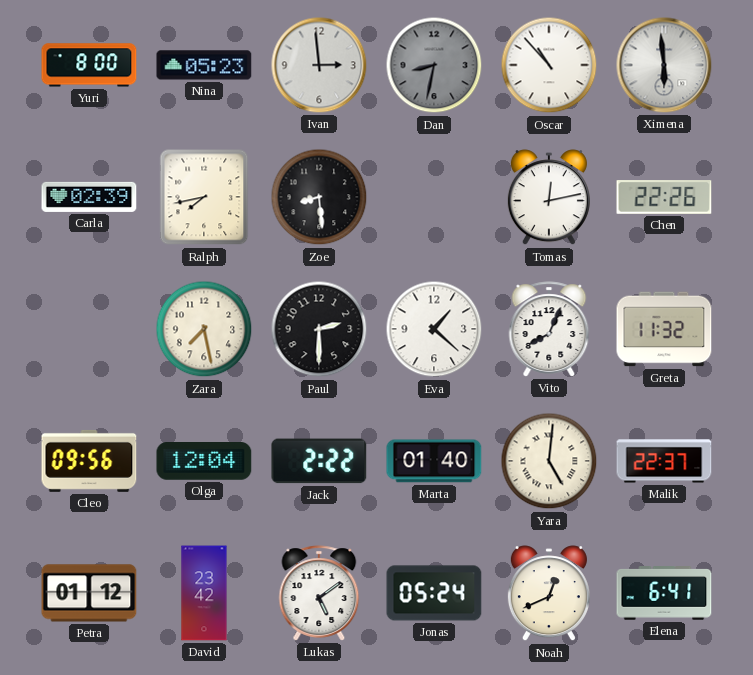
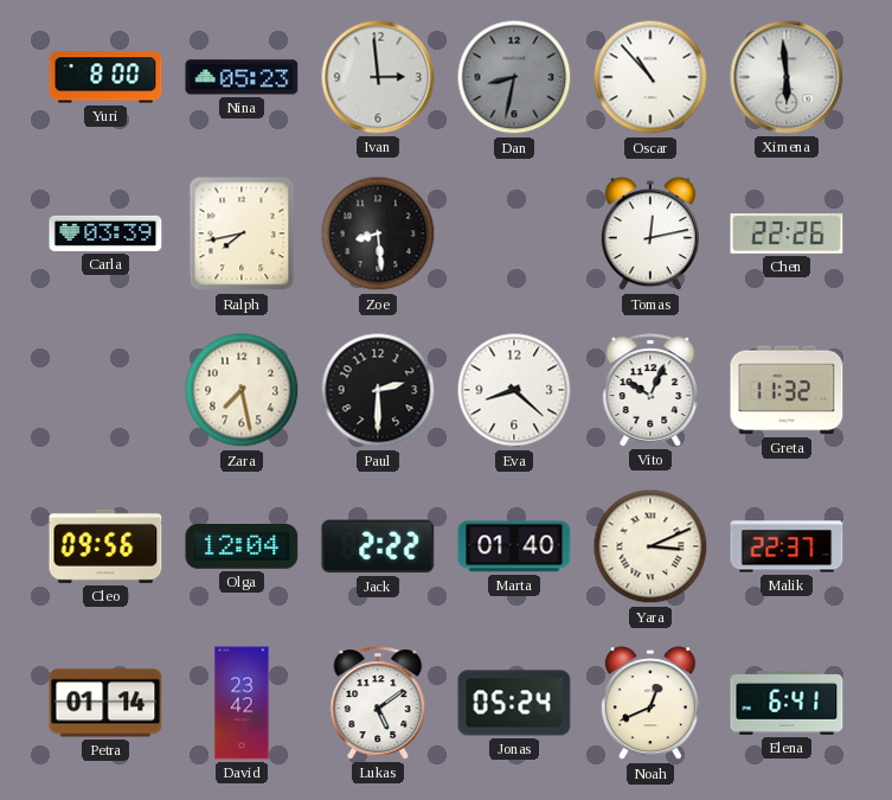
Carla: 02:39 -> 03:39 (105, 233)
Eva: 1:22 -> 8:22 (514, 390)
Vito: 8:04 -> 10:04 (650, 390)
Yara: 5:01 -> 3:11 (650, 546)
Petra: 01:12 -> 01:14 (105, 703)
